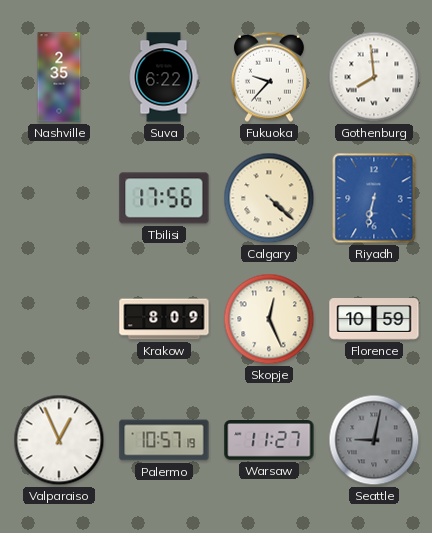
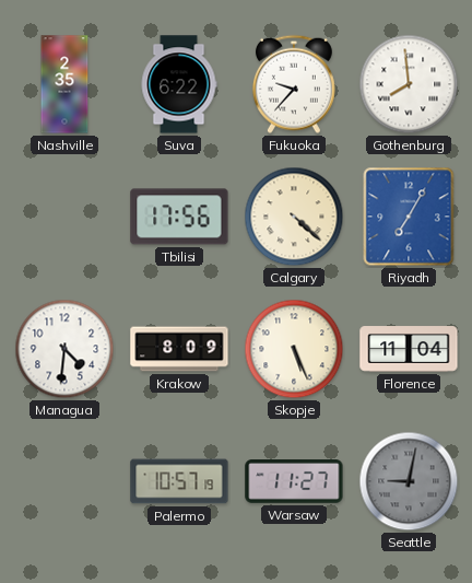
Riyadh: 6:32 -> 7:05 (409, 217)
Managua: none -> 4:31 (64, 349)
Skopje: 12:26 -> 5:26 (294, 349)
Florence: 10:59 -> 11:04 (409, 349)
Valparaiso: 12:56 -> none (59, 440)
